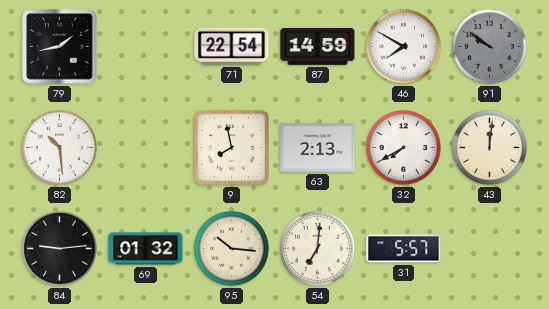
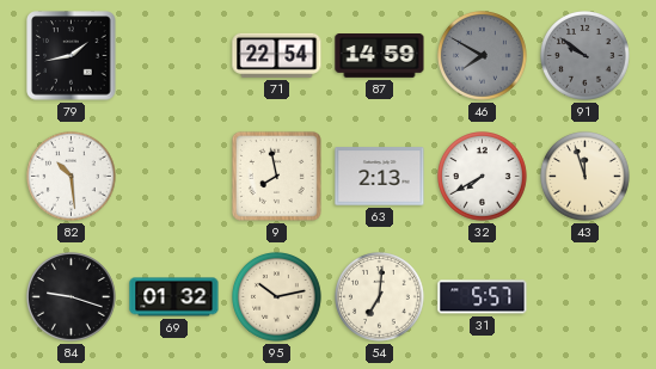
46 dial: white -> grey (483, 56)
43: 12:01 -> 11:57 (586, 177)
84: 9:14 -> 9:18 (72, 297)
95: 10:16 -> 10:13 (277, 297)
